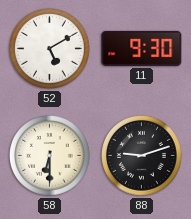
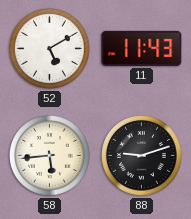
11: 9:30 -> 11:43 (142, 48)
58: 6:30 -> 5:44 (50, 156)
